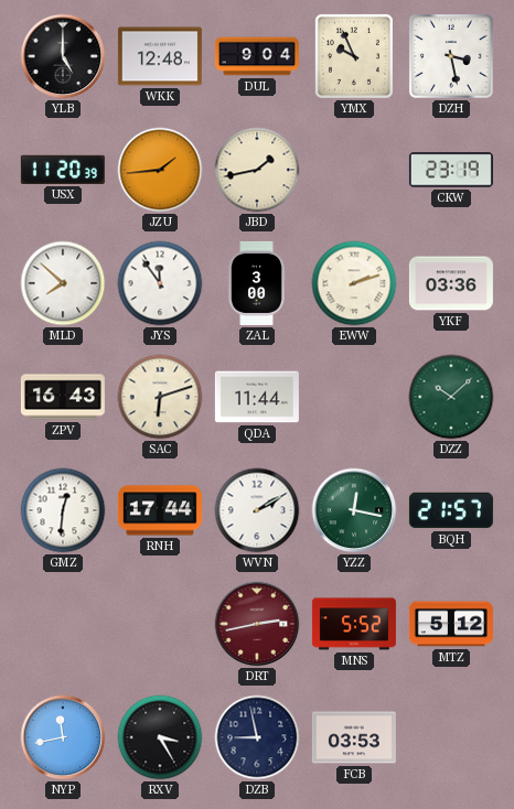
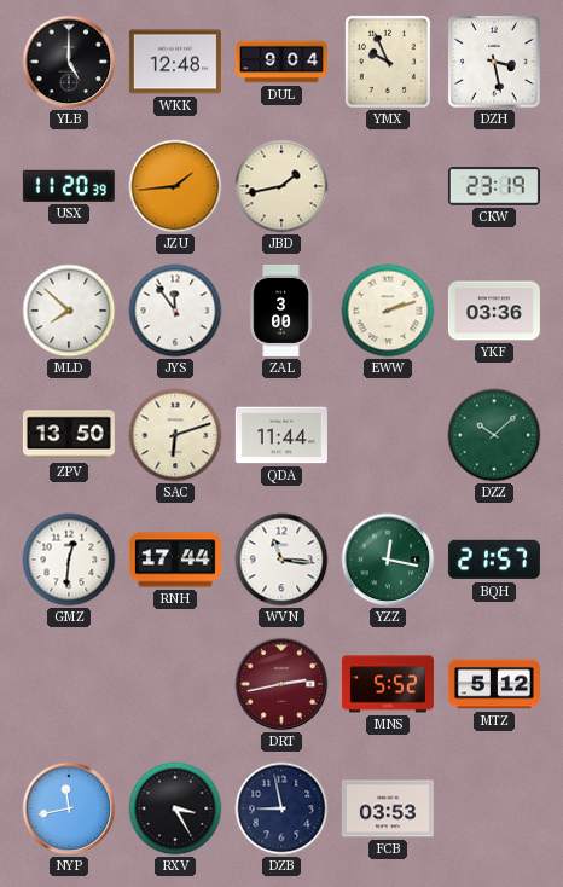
ZPV: 16:43 -> 13:50 (69, 435)
WVN: 2:10 -> 11:16 (281, 560)
